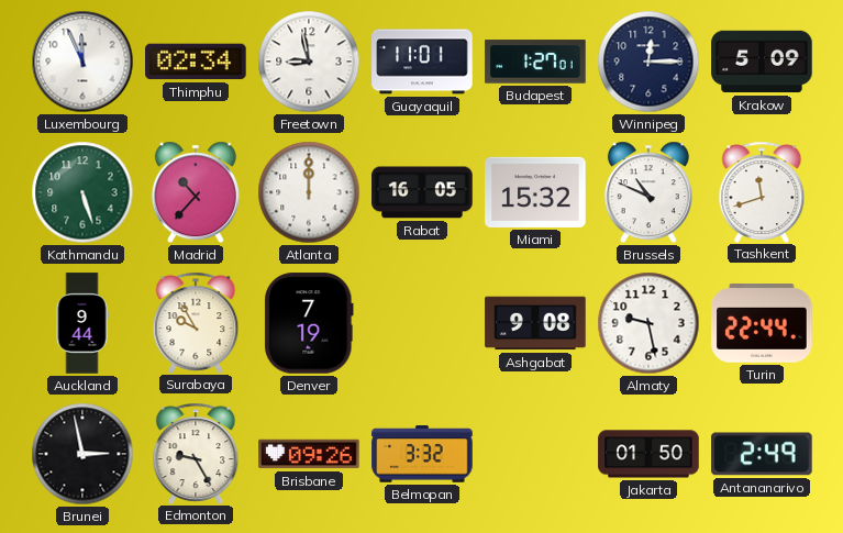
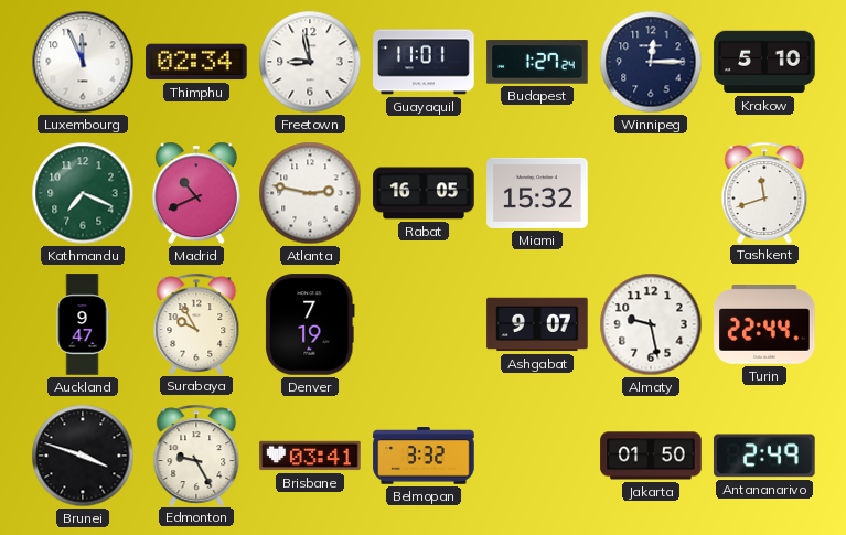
Budapest: 1:27:01 -> 1:27:24 (537, 62)
Krakow: 5:09 -> 5:10 (764, 62)
Kathmandu: 5:27 -> 7:19 (83, 193)
Madrid: 10:37 -> 10:41 (196, 193)
Atlanta: 12:00 -> 2:47 (310, 193)
Brussels: 10:49 -> none (648, 192)
Auckland: 9:44 -> 9:47 (83, 324)
Ashgabat: 9:08 -> 9:07 (537, 324)
Brunei: 2:58 -> 3:48 (83, 456)
Brisbane: 09:26 -> 03:41 (310, 456)
